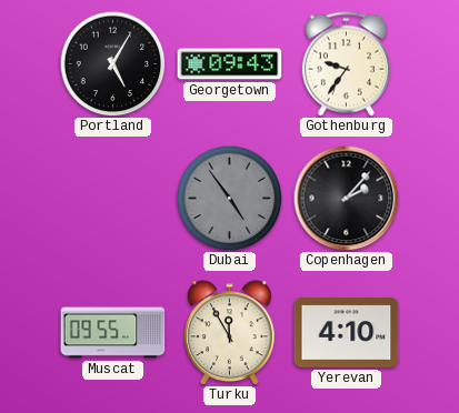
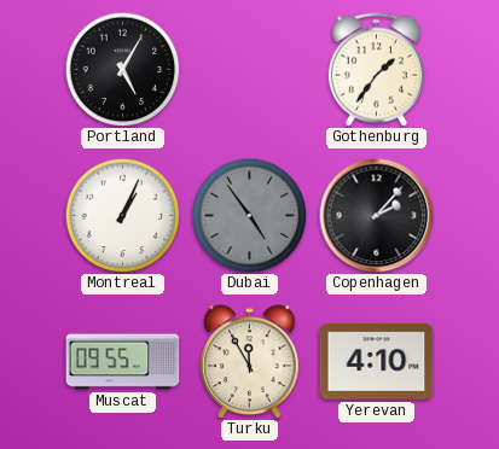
Georgetown: 09:43 -> none (230, 64)
Gothenburg: 9:36 -> 1:36 (376, 70)
Montreal: none -> 1:04 (122, 215)
